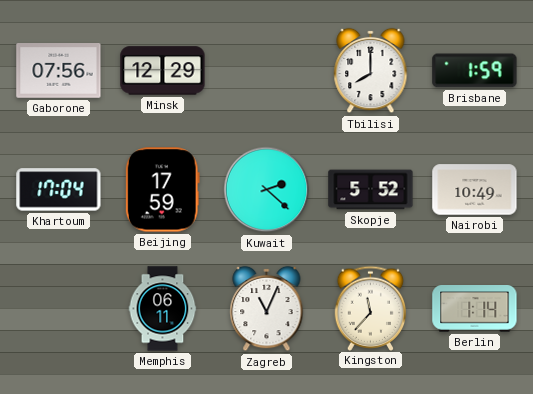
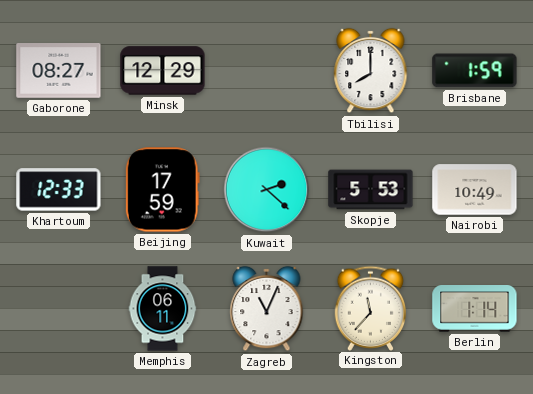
Gaborone: 07:56 -> 08:27 (59, 71)
Khartoum: 17:04 -> 12:33 (59, 190)
Skopje: 5:52 -> 5:53 (371, 190)
